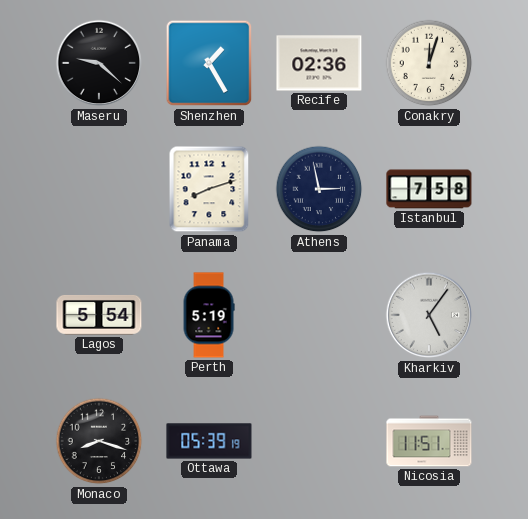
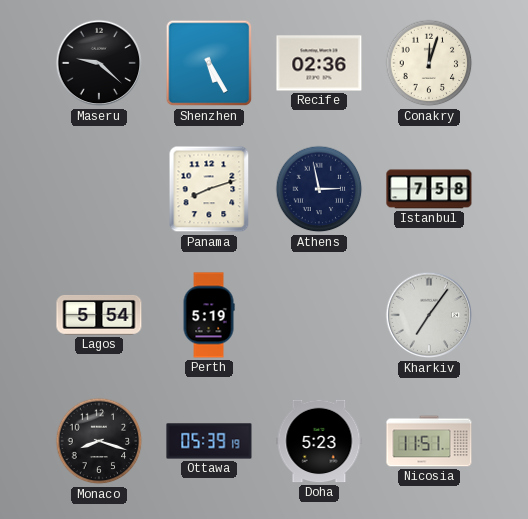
Shenzhen: 1:25 -> 5:25 (209, 63)
Kharkiv: 5:06 -> 7:06 (429, 315)
Doha: none -> 5:23 (319, 441)
